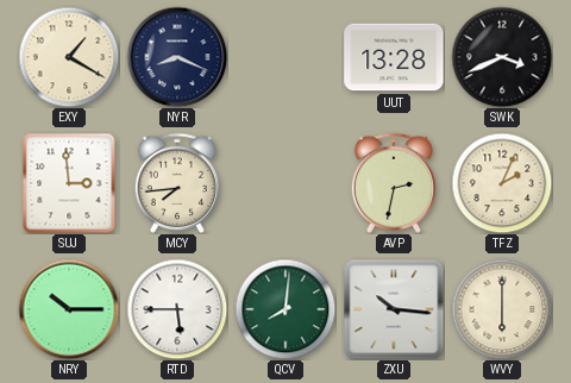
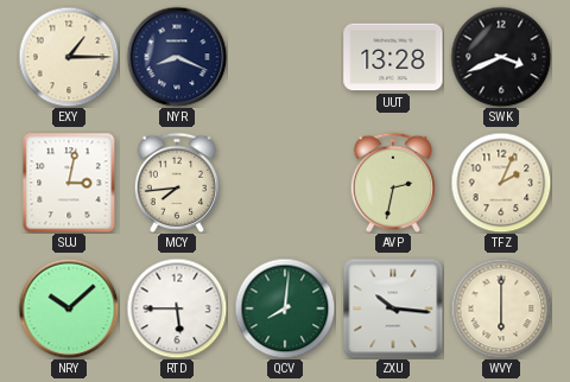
EXY: 1:20 -> 1:15 (69, 57)
SUJ: 2:59 -> 3:02 (69, 183)
NRY: 10:15 -> 10:08 (69, 308)
